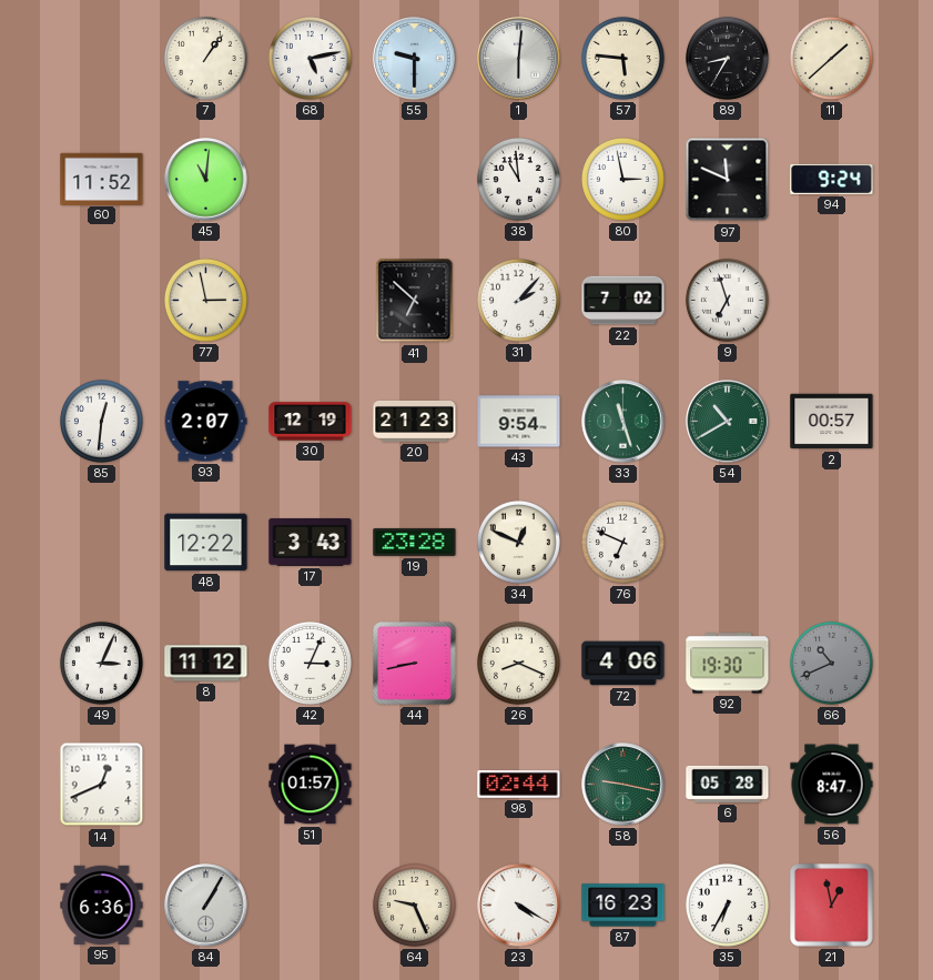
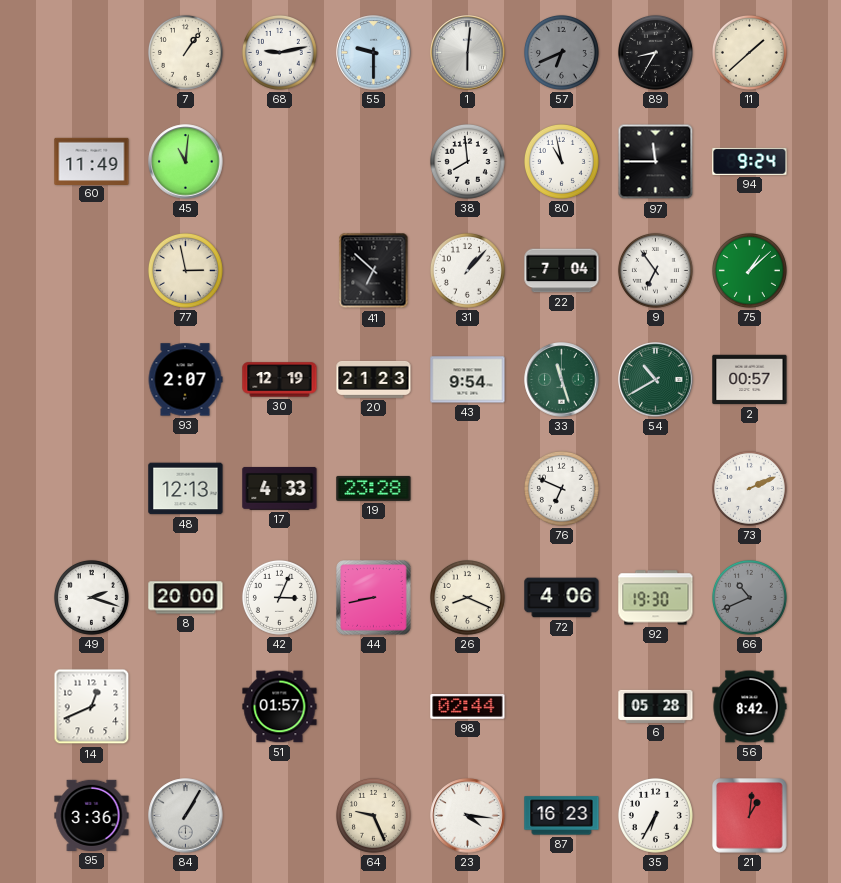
68: 5:13 -> 9:13 (279, 52)
57: 5:46 -> 6:41 (561, 52)
57 dial: cream -> grey (561, 52)
60: 11:52 -> 11:49 (92, 161)
38: 10:59 -> 7:59 (467, 161)
80: 2:58 -> 10:58 (561, 161)
97: 11:49 -> 11:45 (656, 162)
31: 2:07 -> 1:07 (467, 270)
22: 7:02 -> 7:04 (562, 271)
9: 6:57 -> 6:54 (655, 270)
75: none -> 1:08 (749, 270)
85: 12:31 -> none (101, 421)
48: 12:22 -> 12:13 (186, 489)
17: 3:43 -> 4:33 (280, 488)
34: 12:49 -> none (518, 542)
73: none -> 2:11 (749, 488)
49: 3:04 -> 2:18 (91, 597)
8: 11:12 -> 20:00 (186, 598)
58: 9:17 -> none (623, 785)
56: 8:47 -> 8:42 (750, 707)
95: 6:36 -> 3:36 (92, 815)
23: 4:20 -> 4:16 (468, 816)
21: 12:58 -> 1:01 (750, 816)
